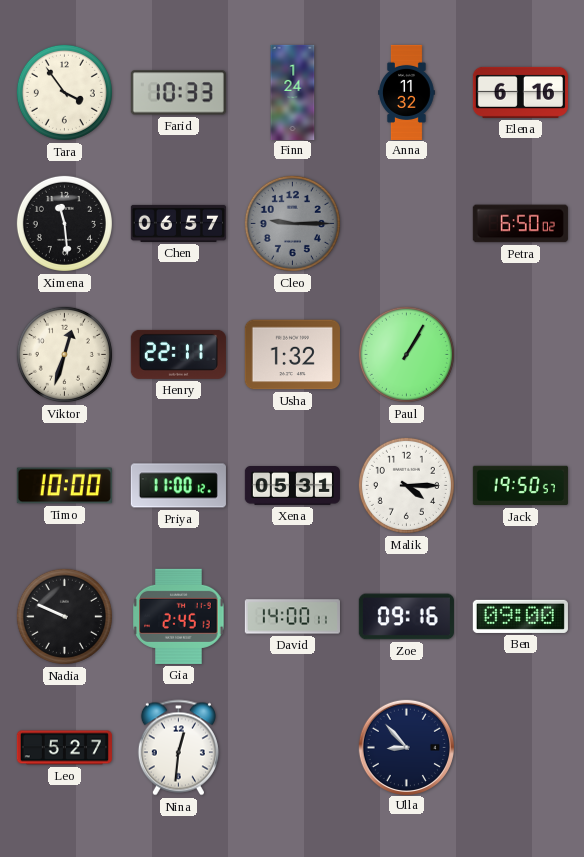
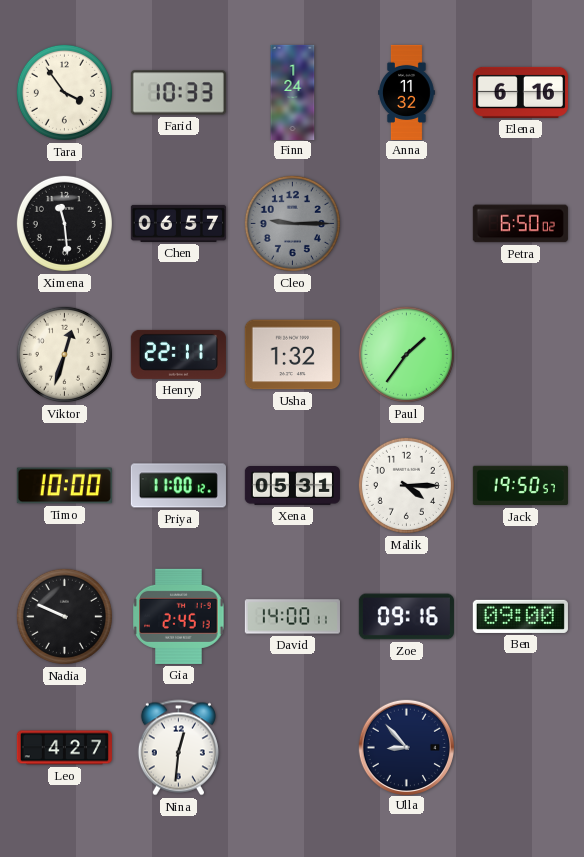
Paul: 1:05 -> 1:36 (406, 354)
Leo: 5:27 -> 4:27 (64, 748)
